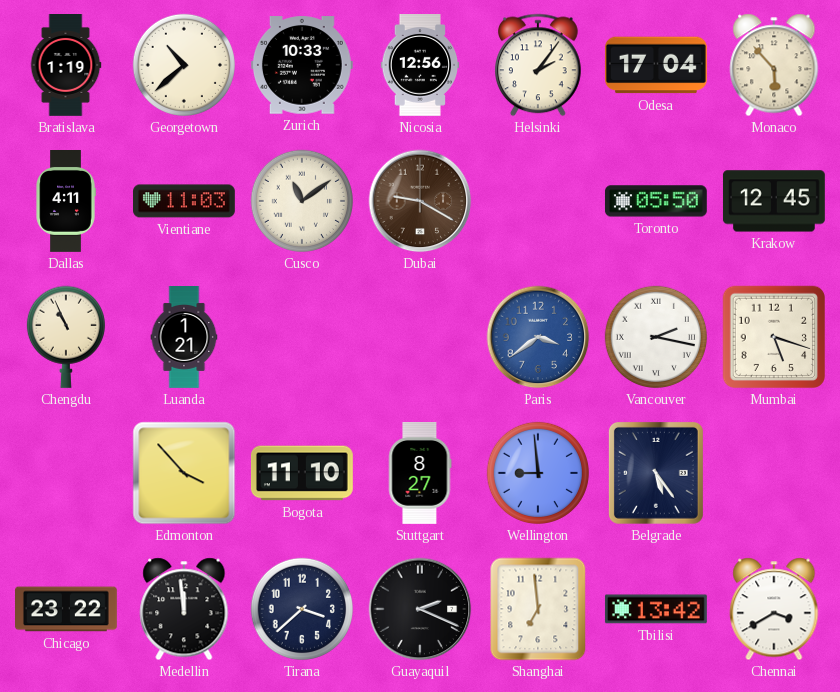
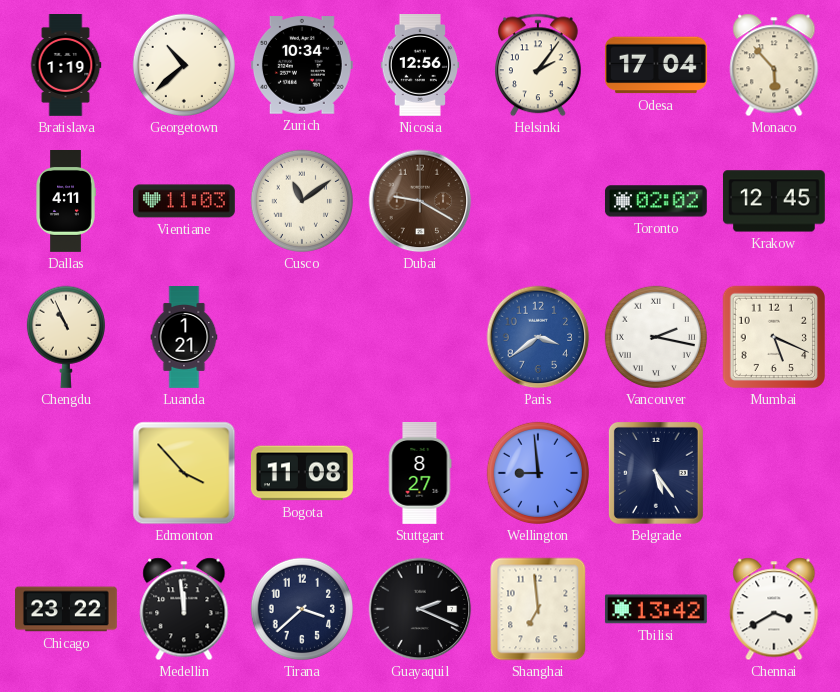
Zurich: 10:33 -> 10:34 (302, 65)
Toronto: 05:50 -> 02:02 (656, 201)
Mumbai: 5:18 -> 5:19 (774, 337)
Bogota: 11:10 -> 11:08 (302, 473)
